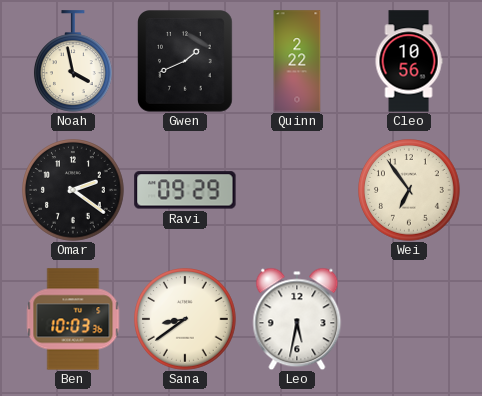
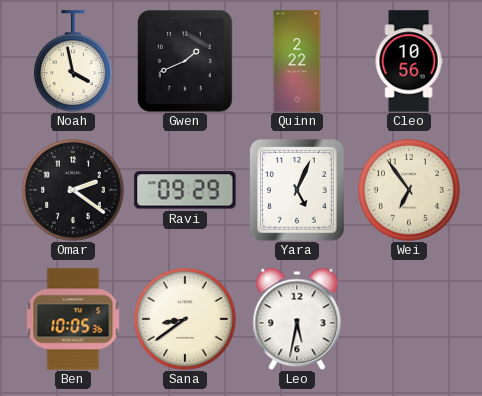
Yara: none -> 5:04 (298, 190)
Ben: 10:03 -> 10:05 (73, 319)
